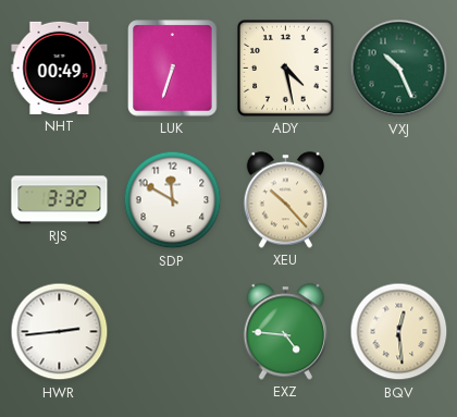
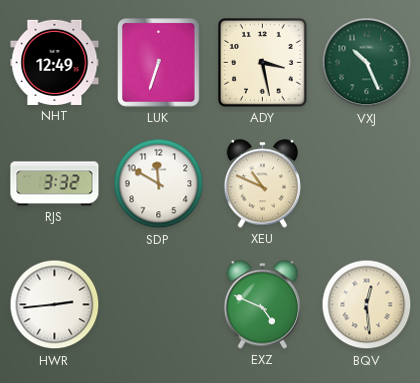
NHT: 00:49 -> 12:49 (55, 62)
ADY: 4:28 -> 3:28 (263, 63)
XEU: 10:23 -> 10:49 (263, 184)
EXZ: 4:46 -> 4:49 (263, 305)
